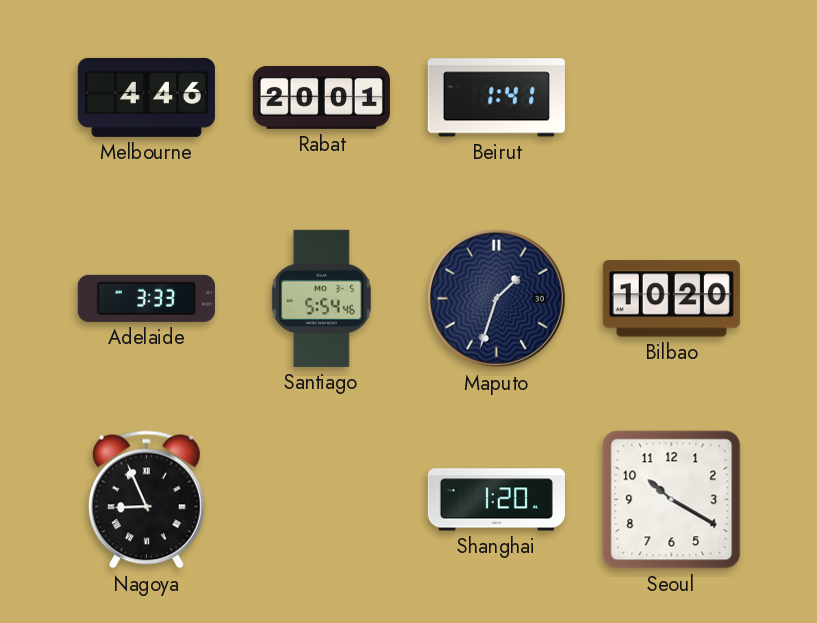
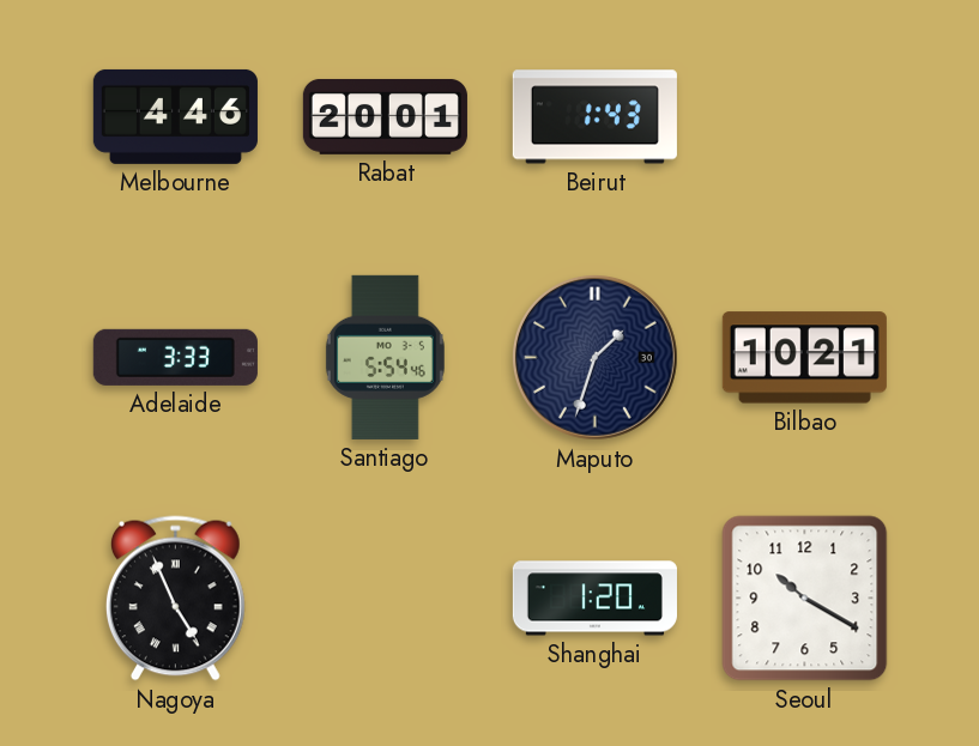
Beirut: 1:41 -> 1:43 (594, 117)
Bilbao: 10:20 -> 10:21 (804, 358)
Nagoya: 8:56 -> 4:56 (175, 599)
